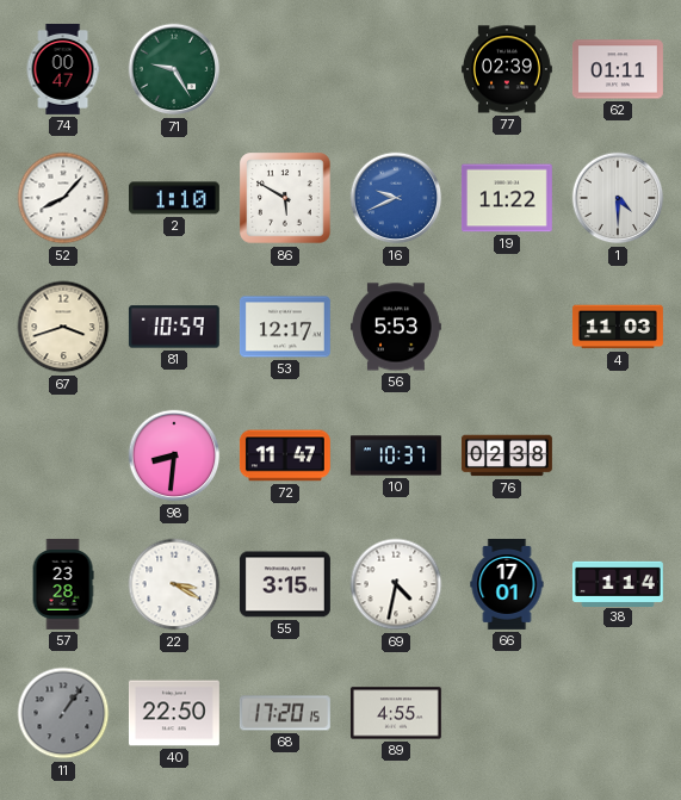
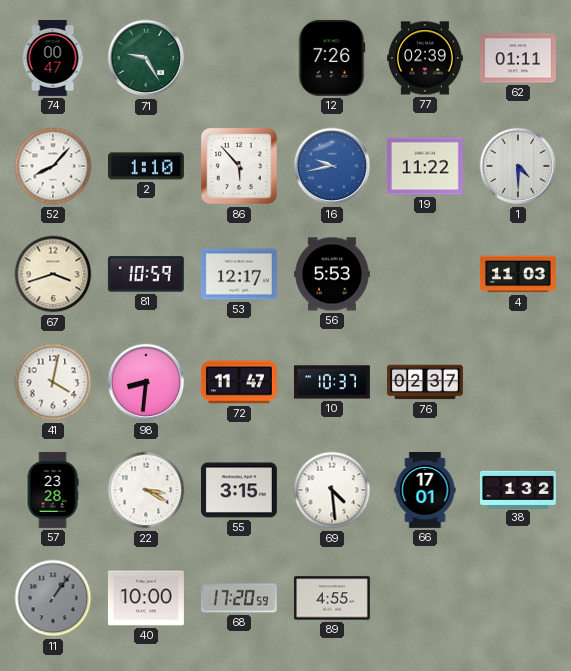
12: none -> 7:26 (332, 58)
86: 5:50 -> 5:53 (239, 166)
16: 9:41 -> 9:43 (332, 166)
41: none -> 4:02 (53, 382)
76: 02:38 -> 02:37 (425, 382)
69: 4:32 -> 4:29 (332, 490)
38: 1:14 -> 1:32 (519, 489)
40: 22:50 -> 10:00 (146, 598)
68: 17:20:15 -> 17:20:59 (239, 598)
